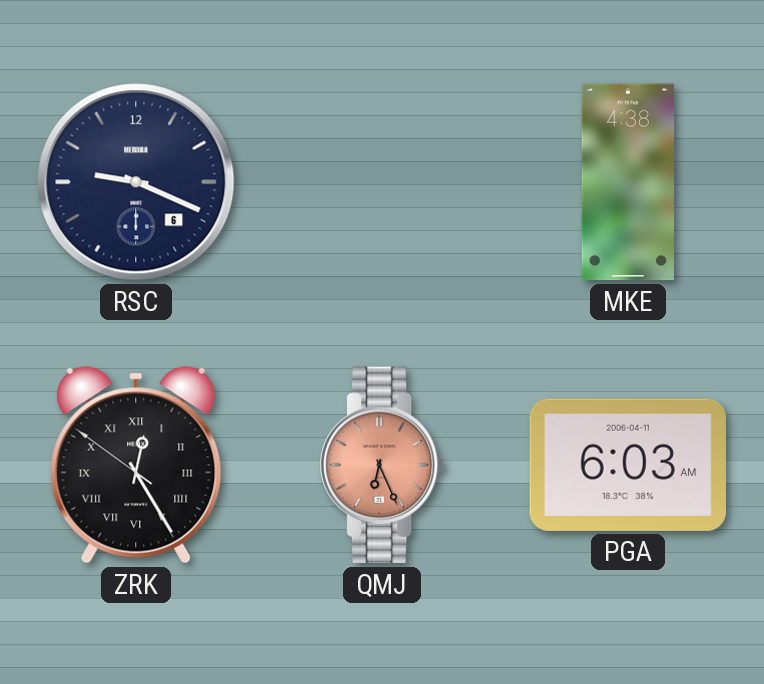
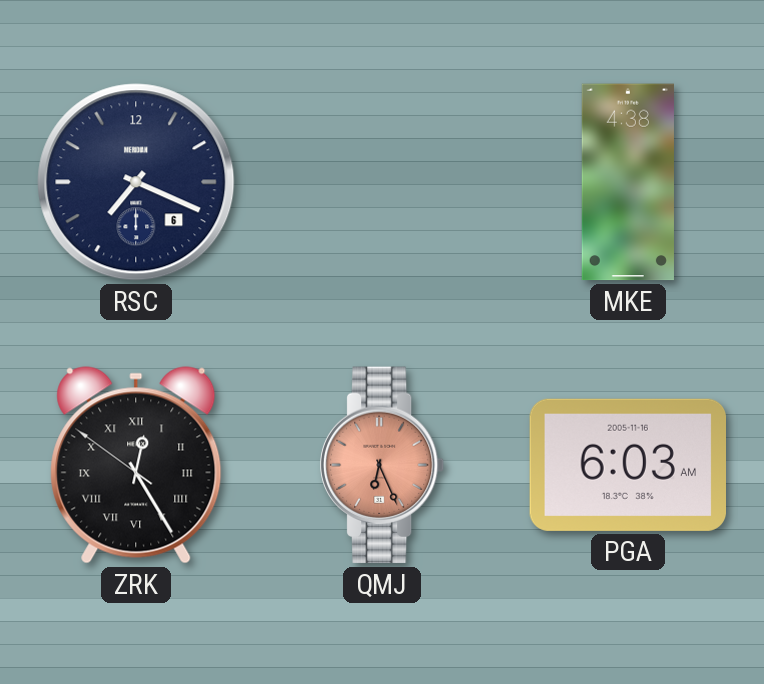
RSC: 9:19 -> 7:19 (136, 182)
PGA date: 2006-04-11 -> 2005-11-16 (627, 465)
